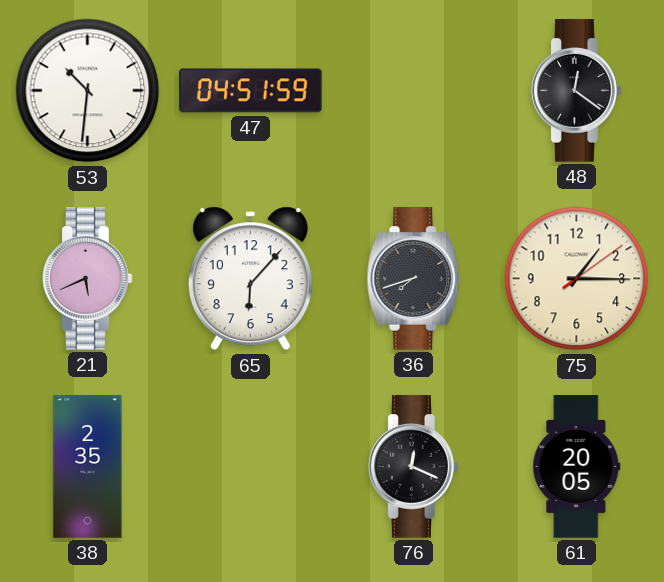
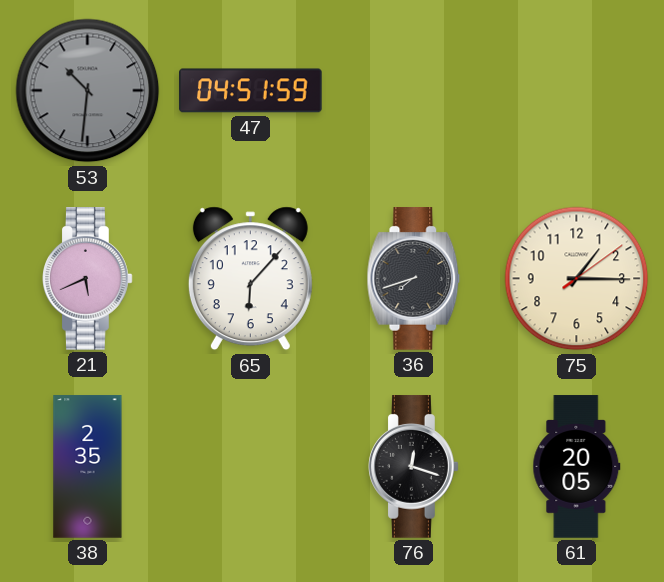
53 dial: white -> grey (88, 91)
48: 12:21 -> none (577, 91)
76: 12:19 -> 12:18 (414, 467)
